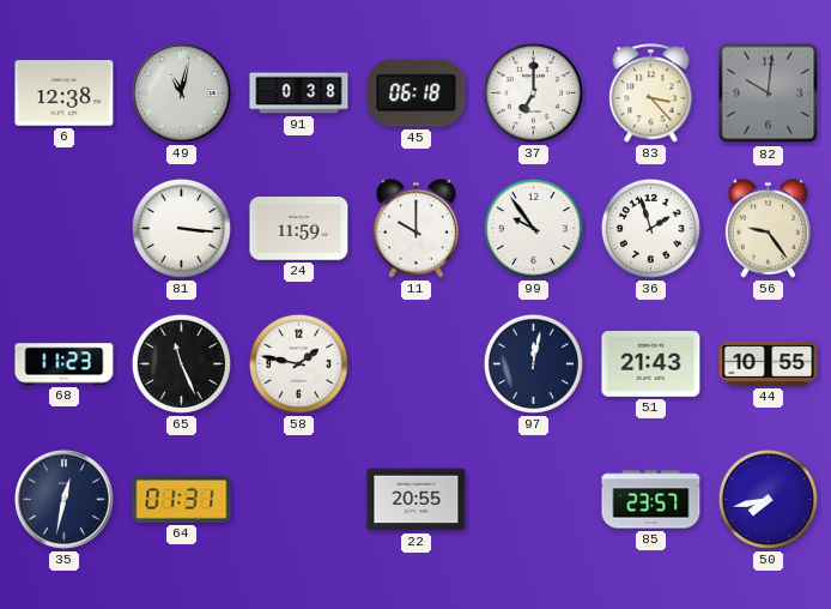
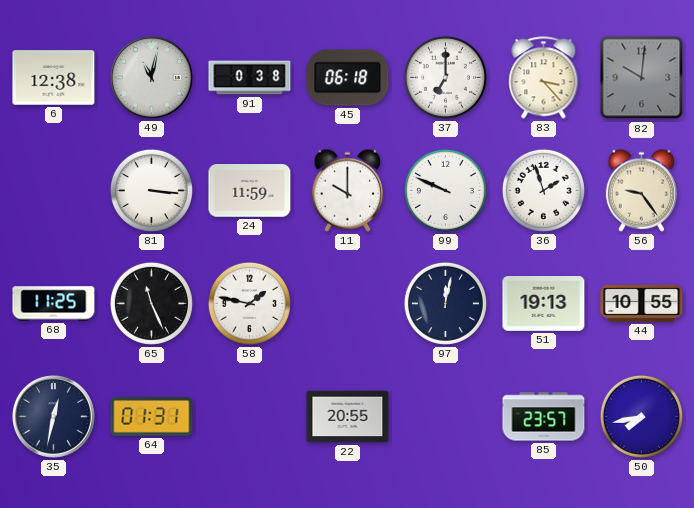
99: 9:54 -> 9:49 (445, 190)
68: 11:23 -> 11:25 (54, 304)
51: 21:43 -> 19:13 (544, 304)
